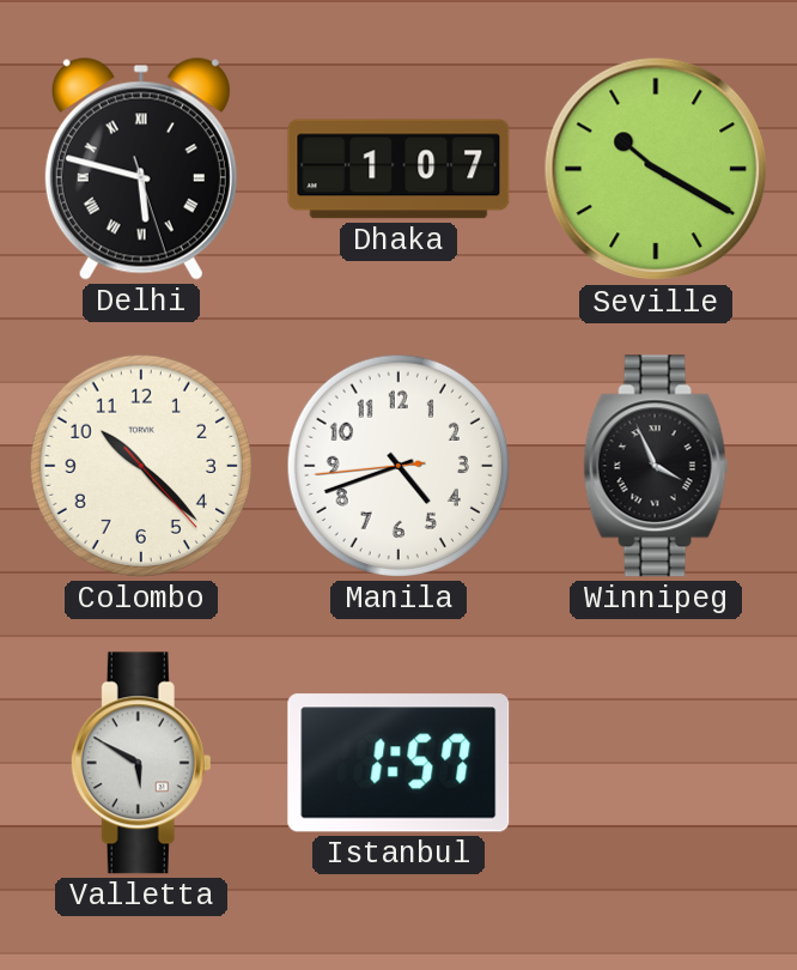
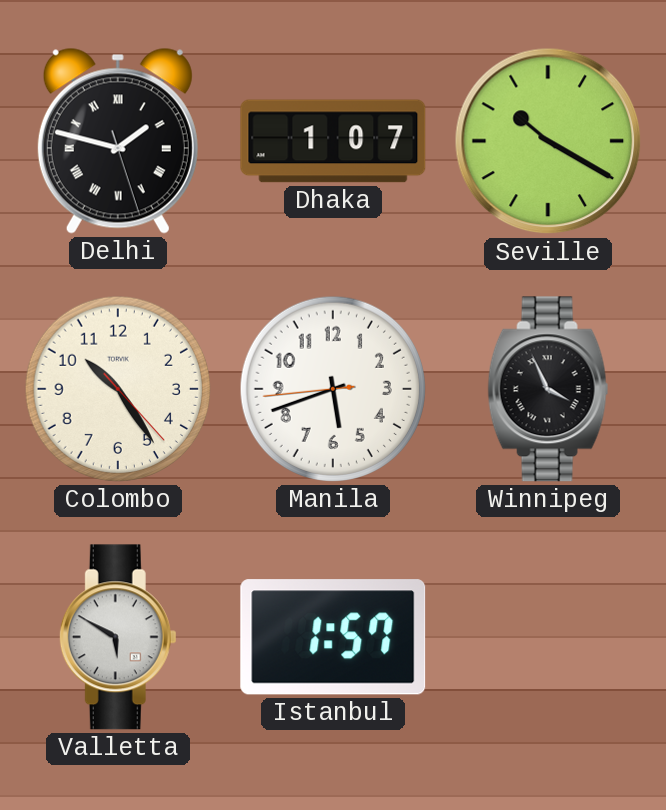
Delhi: 5:47 -> 1:47 (118, 141)
Colombo: 10:22 -> 10:24 (118, 389)
Manila: 4:41 -> 5:41 (333, 389)
